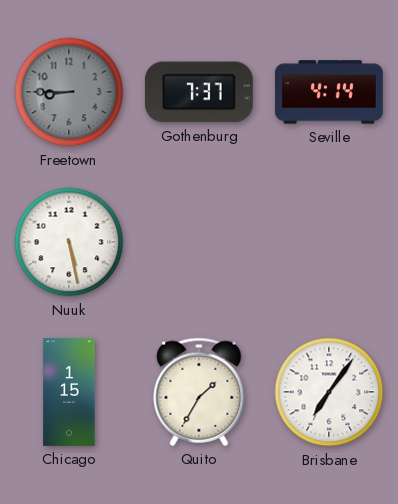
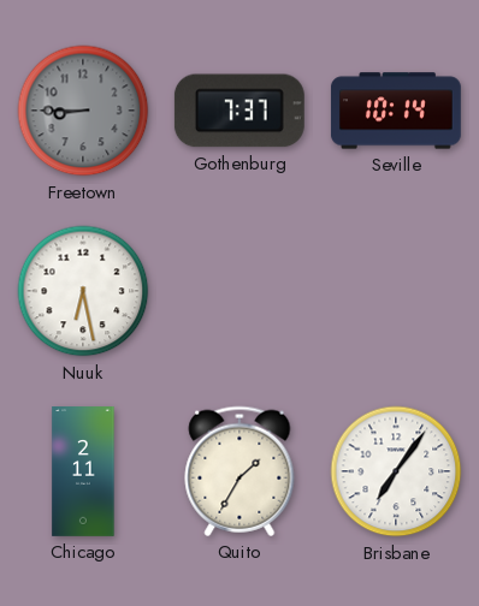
Seville: 4:14 -> 10:14 (396, 111)
Nuuk: 5:28 -> 6:28 (83, 291)
Chicago: 1:15 -> 2:11 (83, 473)
